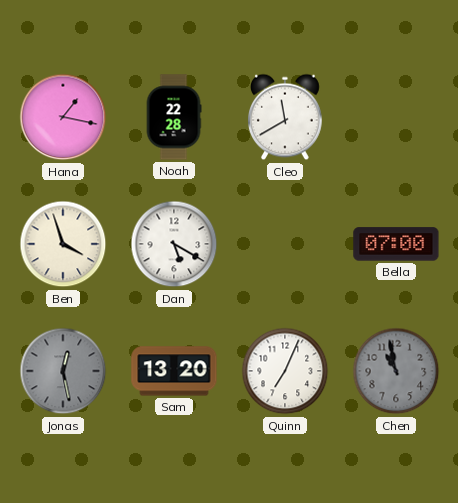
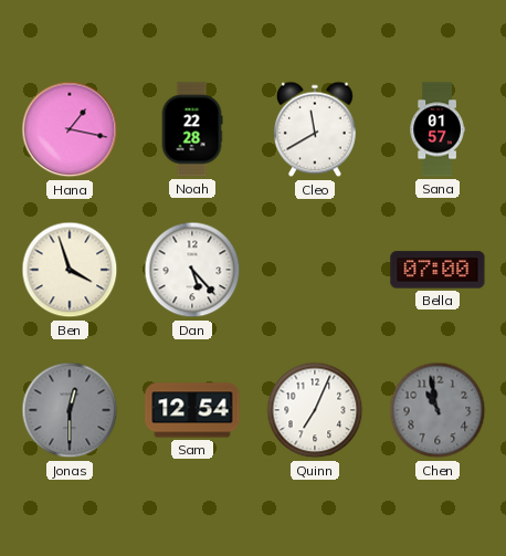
Sana: none -> 01:57 (438, 129)
Dan: 5:20 -> 5:23 (192, 270)
Jonas: 12:28 -> 12:30 (70, 410)
Sam: 13:20 -> 12:54 (192, 410)
